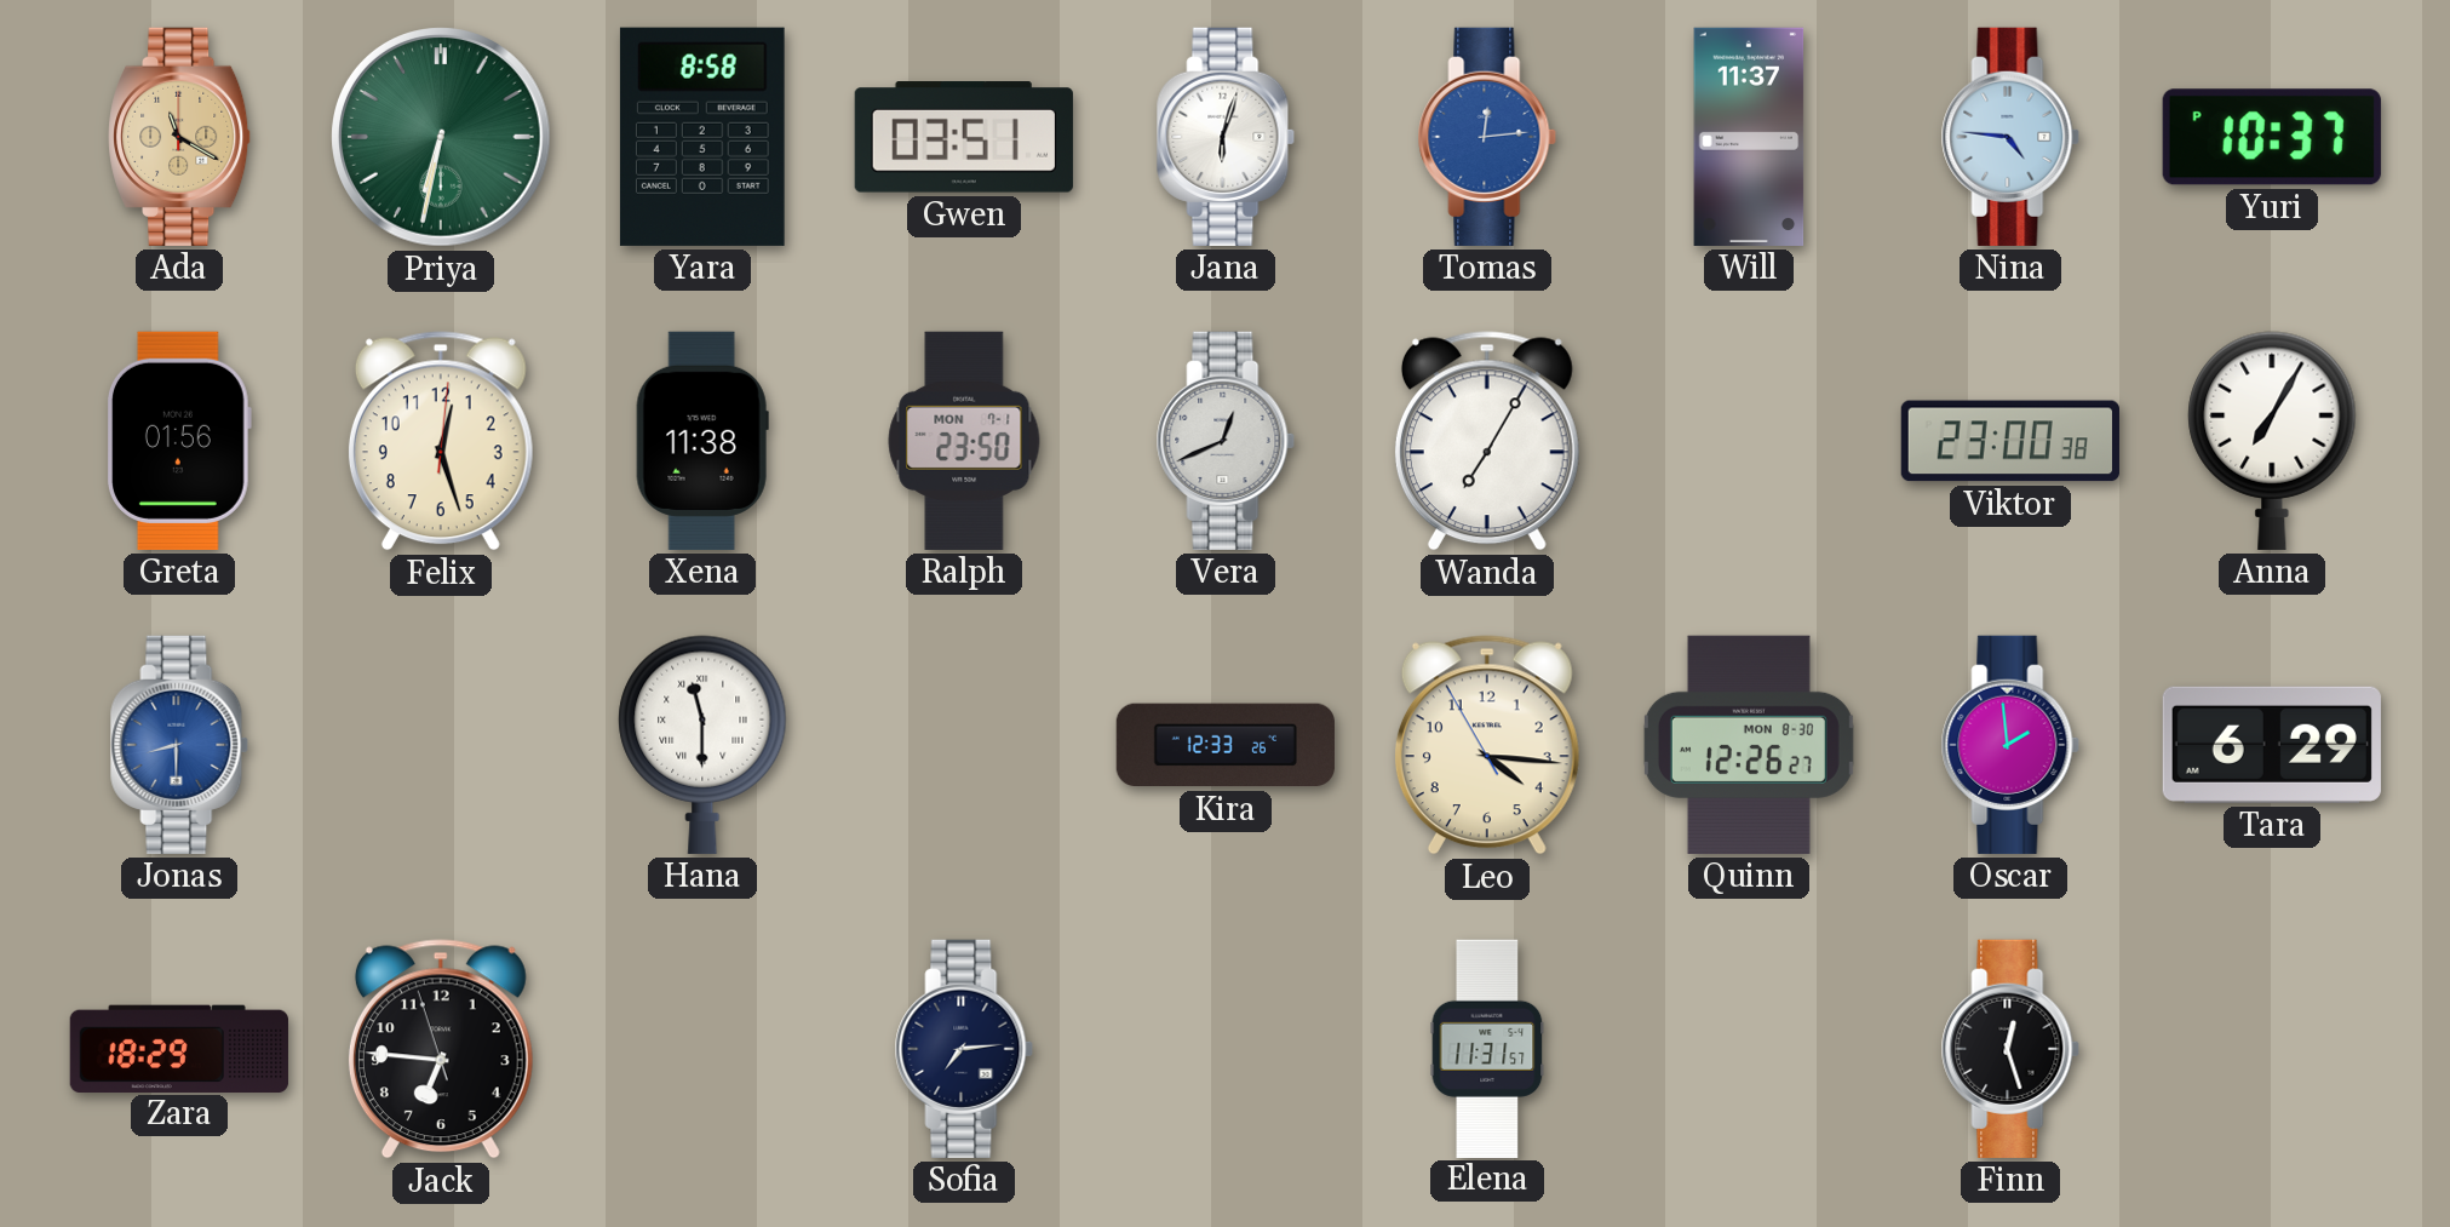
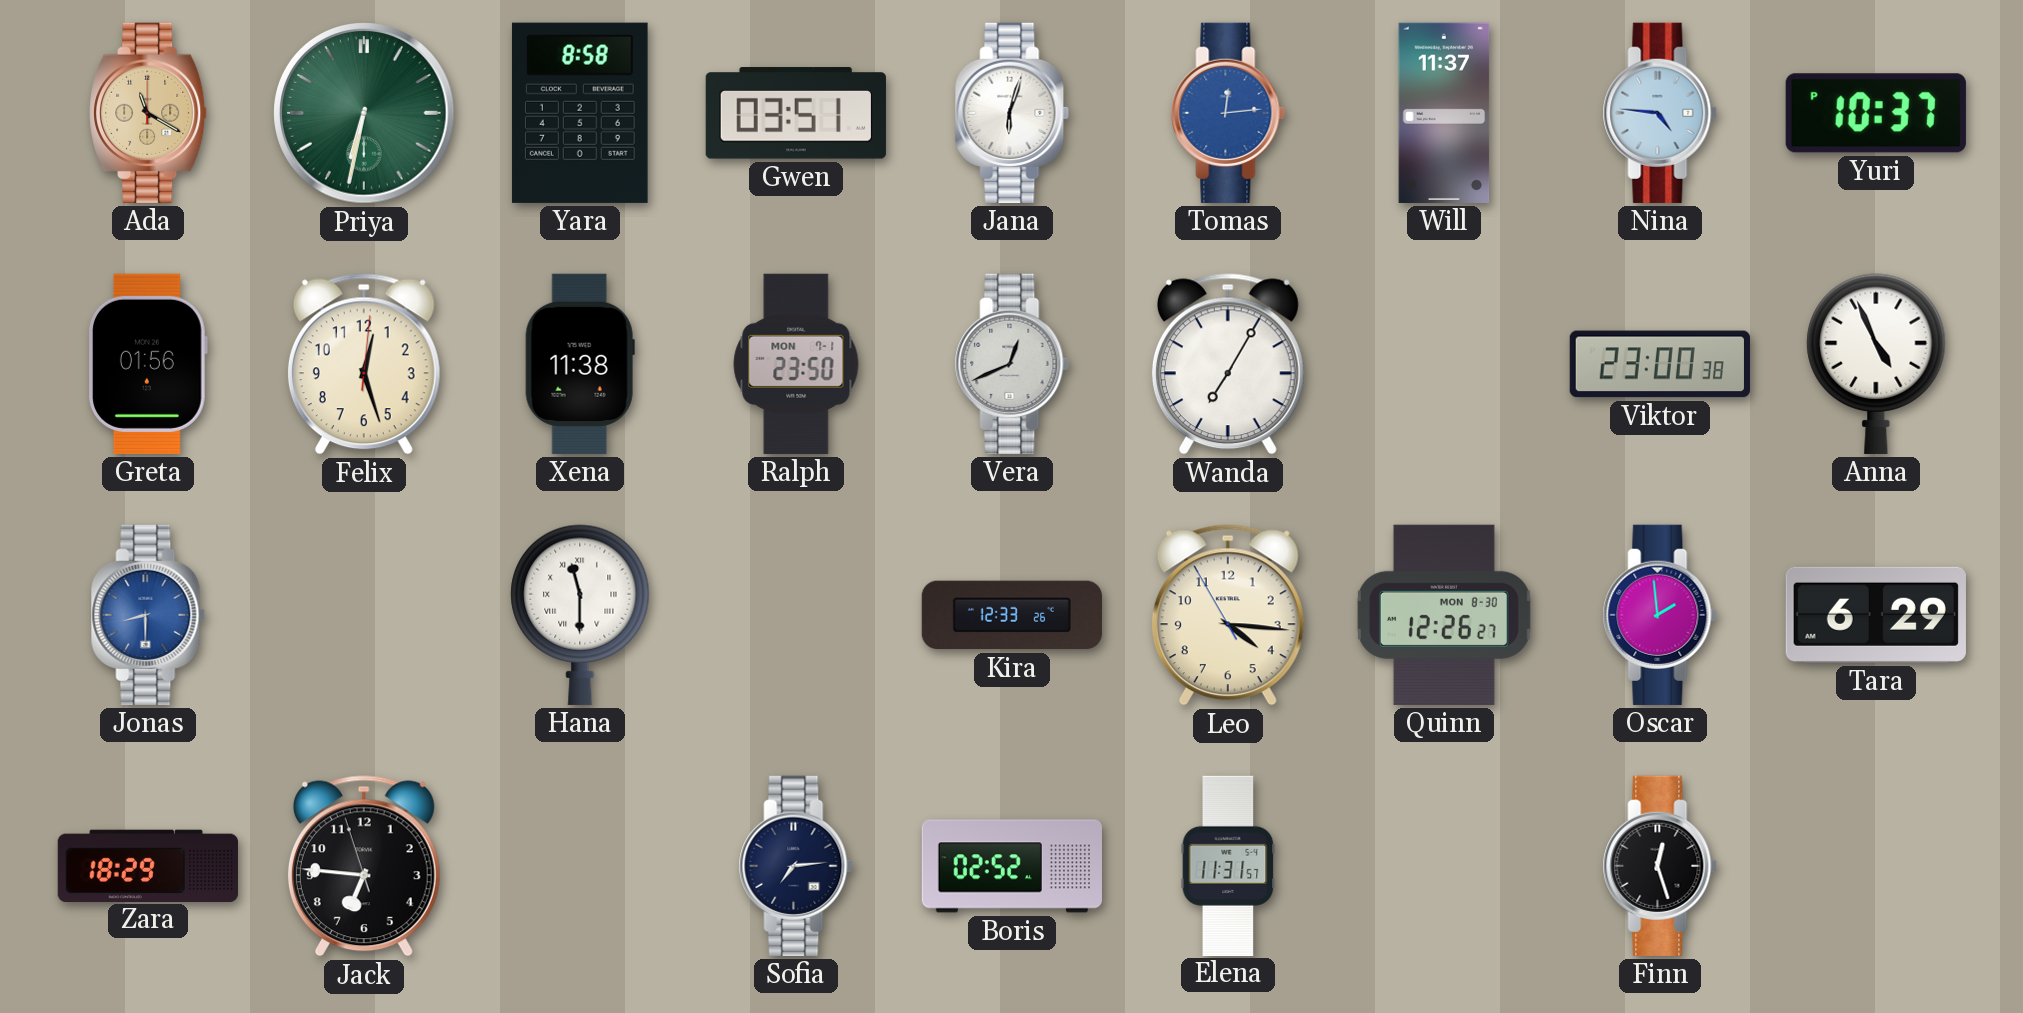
Anna: 7:05 -> 4:56 (1876, 364)
Boris: none -> 02:52 (1012, 866)
